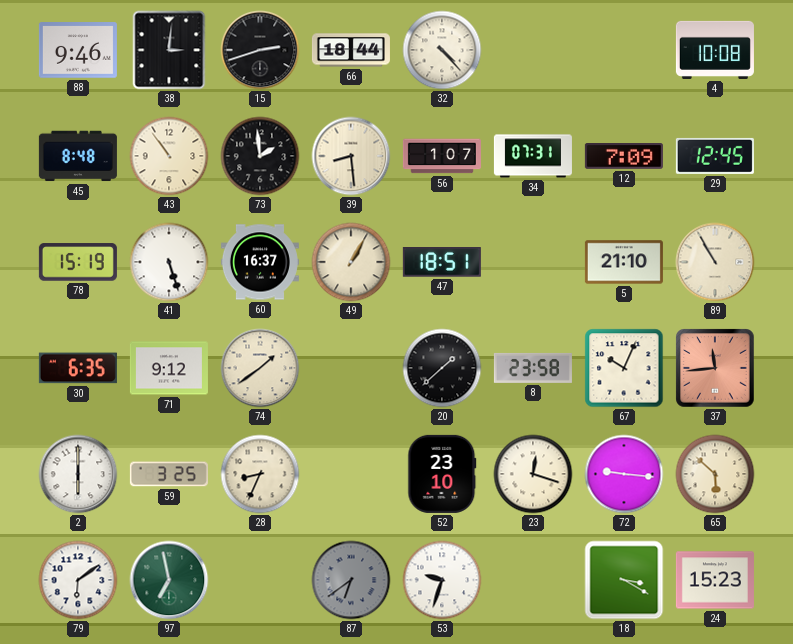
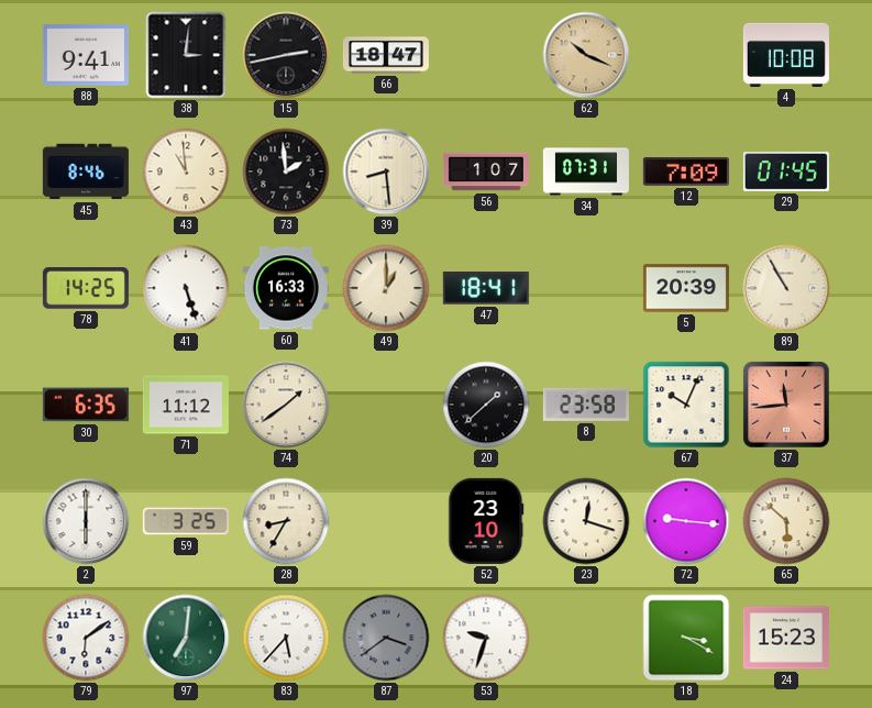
88: 9:46 -> 9:41 (86, 55)
15: 2:42 -> 2:43 (286, 55)
66: 18:44 -> 18:47 (386, 55)
32: 4:23 -> none (442, 50)
62: none -> 10:19 (586, 55)
45: 8:48 -> 8:46 (86, 172)
43: 10:54 -> 10:59 (186, 172)
29: 12:45 -> 01:45 (786, 172)
78: 15:19 -> 14:25 (86, 288)
60: 16:37 -> 16:33 (286, 288)
49: 1:05 -> 1:00 (386, 288)
47: 18:51 -> 18:41 (486, 288)
5: 21:10 -> 20:39 (686, 288)
71: 9:12 -> 11:12 (186, 405)
28: 8:34 -> 8:35 (286, 521)
97: 6:58 -> 7:01 (186, 638)
83: none -> 5:37 (286, 638)
87: 6:39 -> 3:39 (386, 638)
